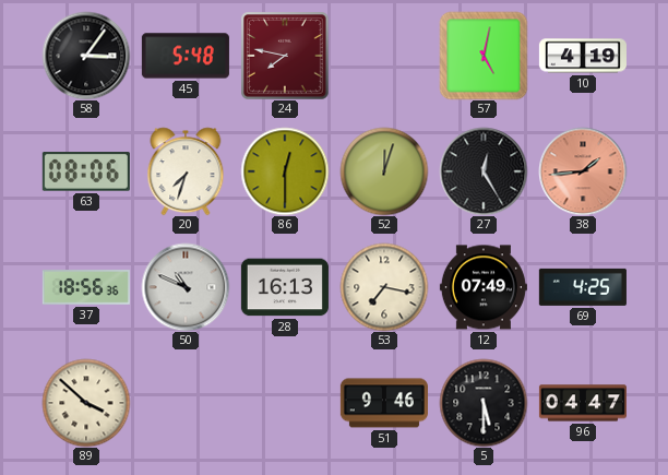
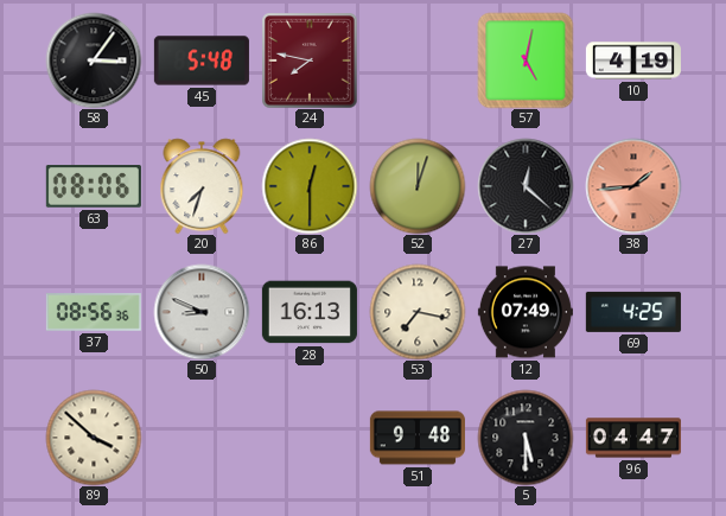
27: 12:25 -> 12:22 (526, 186)
37: 18:56 -> 08:56 (94, 312)
50: 10:49 -> 8:49 (202, 312)
51: 9:46 -> 9:48 (418, 438)
